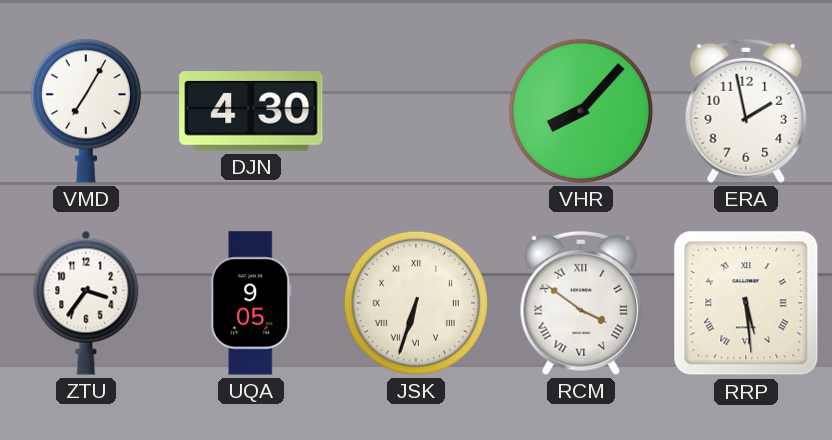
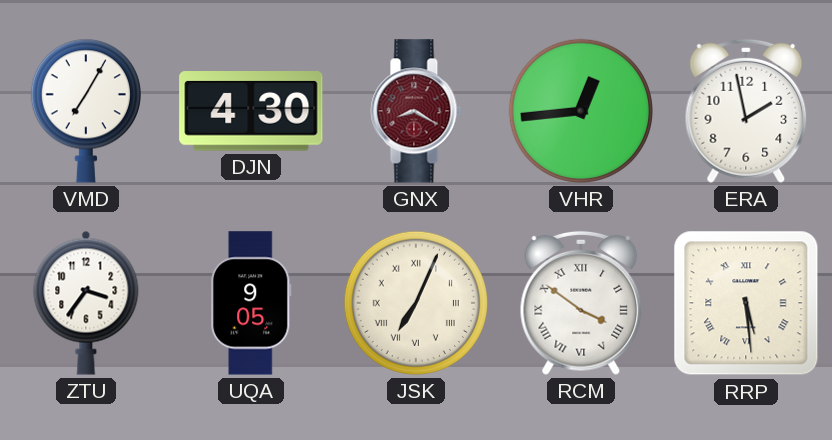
GNX: none -> 8:20 (416, 111)
VHR: 8:07 -> 12:44 (581, 111)
JSK: 6:33 -> 7:04 (416, 303)
